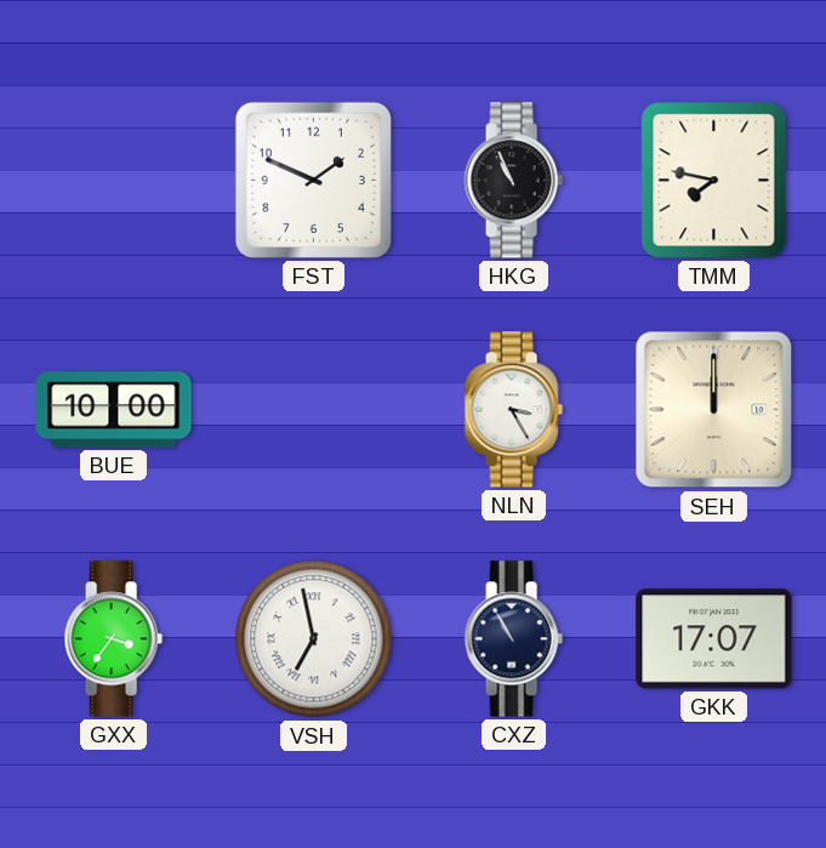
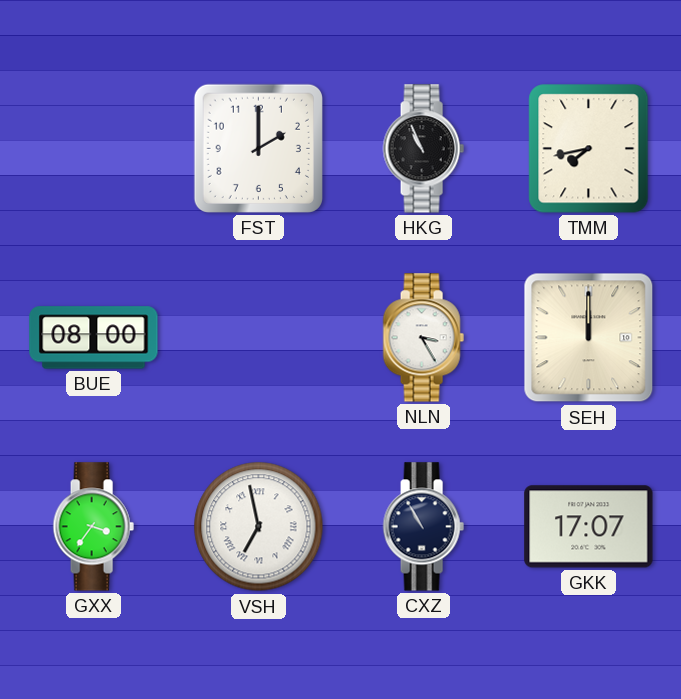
FST: 1:49 -> 2:00 (258, 148)
TMM: 7:47 -> 7:43 (589, 149)
BUE: 10:00 -> 08:00 (94, 338)
